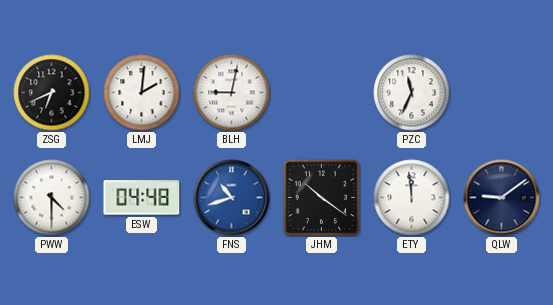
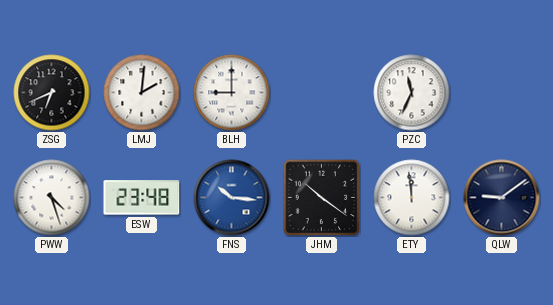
BLH: 9:02 -> 9:00 (232, 93)
PWW: 4:30 -> 4:27 (52, 198)
ESW: 04:48 -> 23:48 (142, 198)
FNS: 10:42 -> 10:16 (232, 198)
